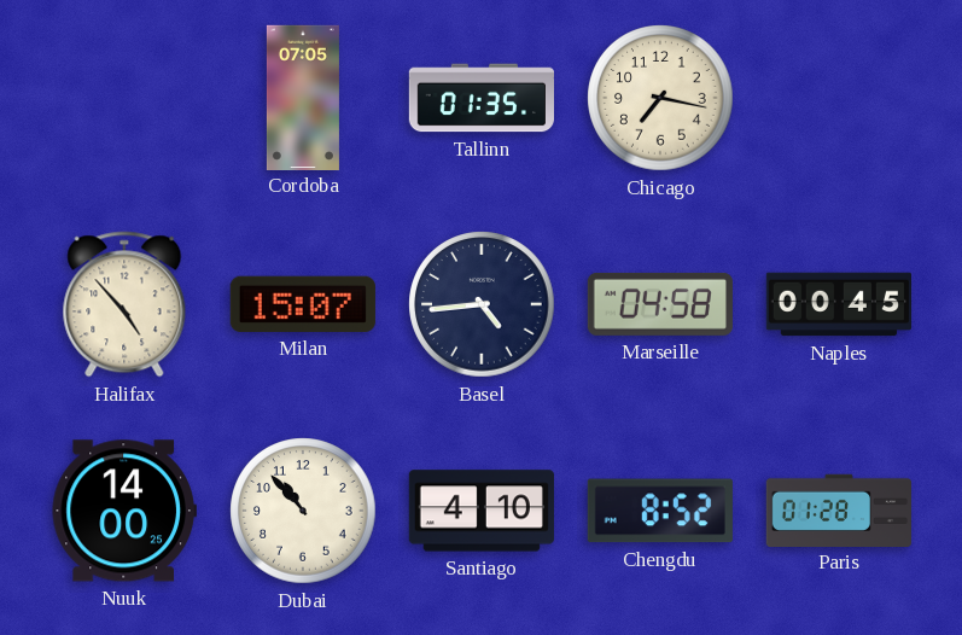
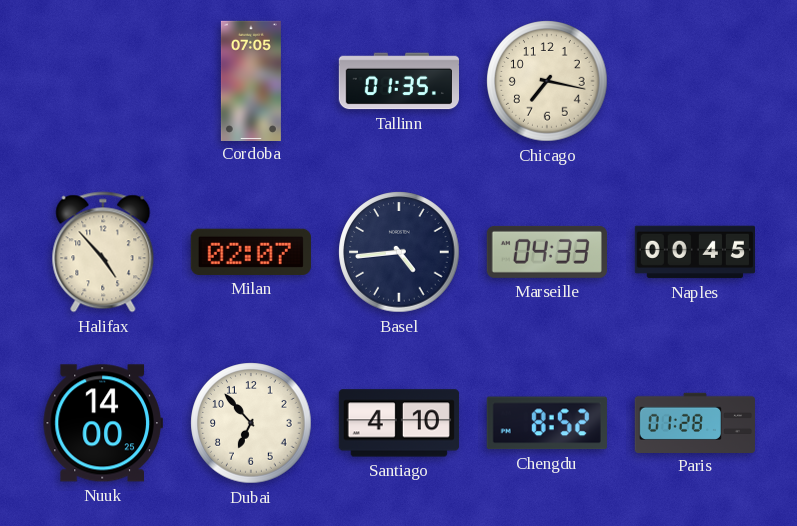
Milan: 15:07 -> 02:07 (251, 252)
Marseille: 04:58 -> 04:33 (547, 252)
Dubai: 10:53 -> 6:53 (251, 423)
